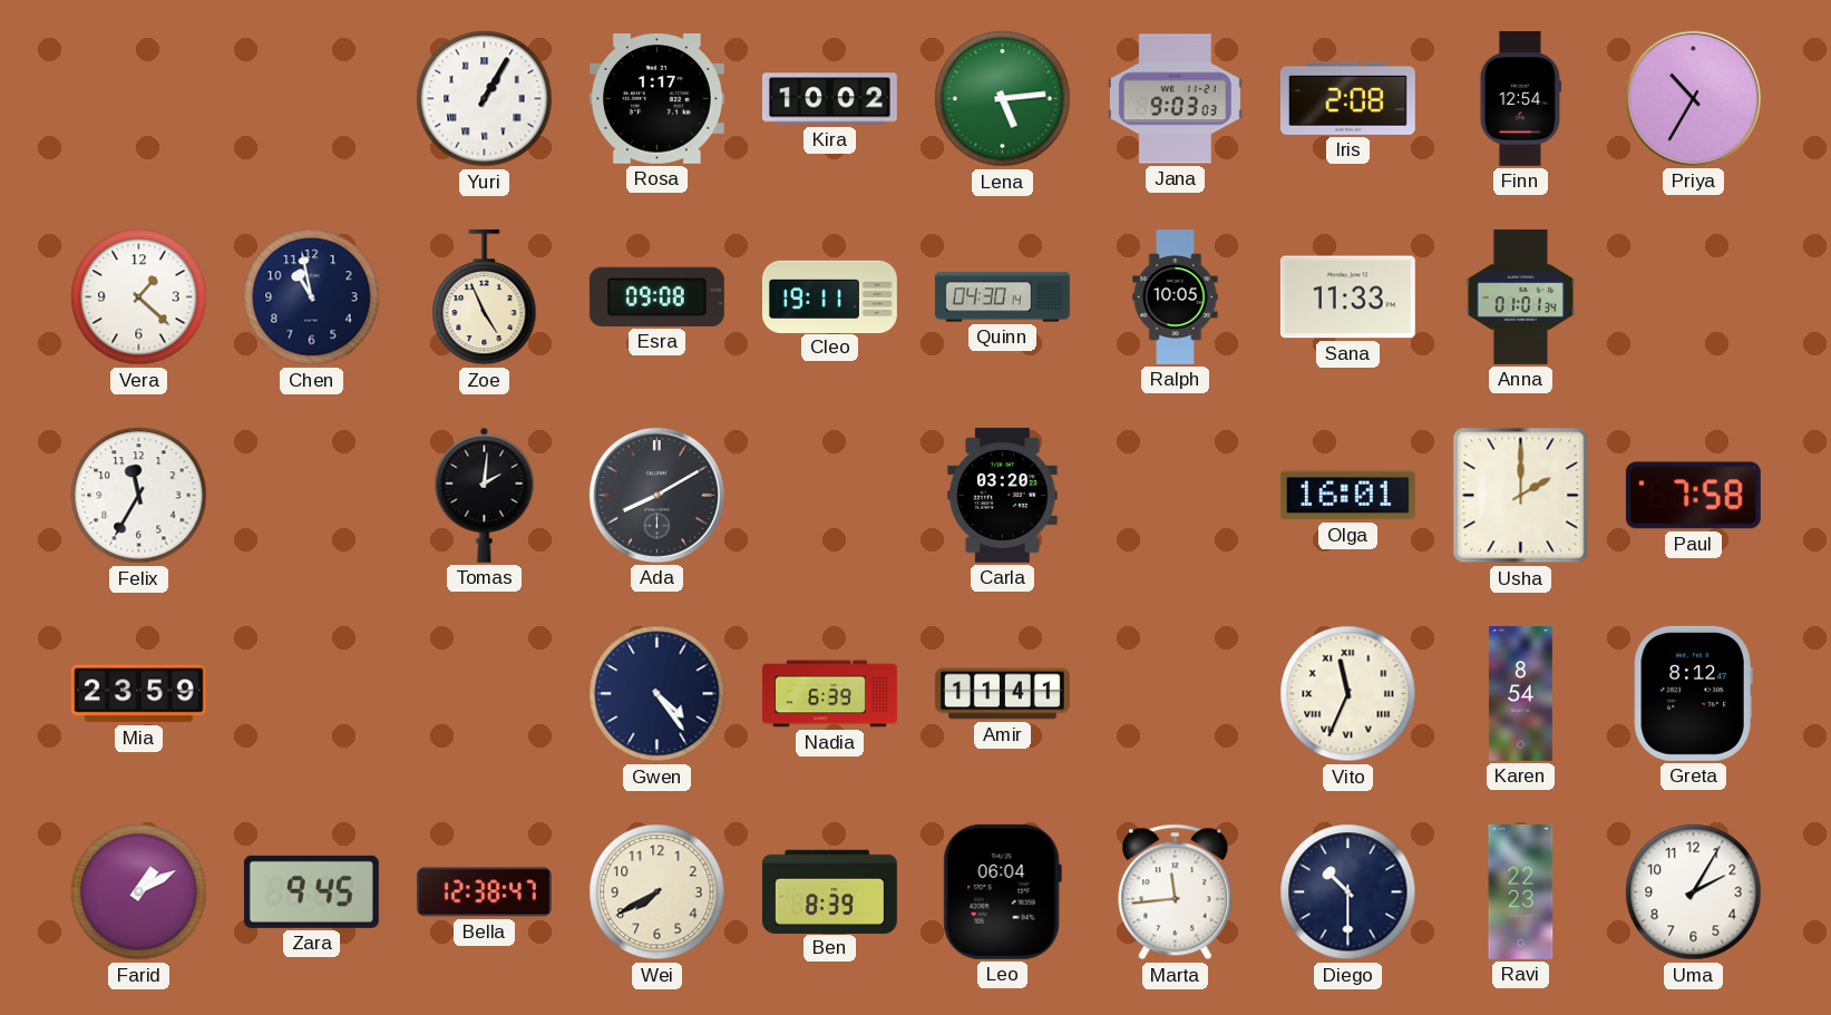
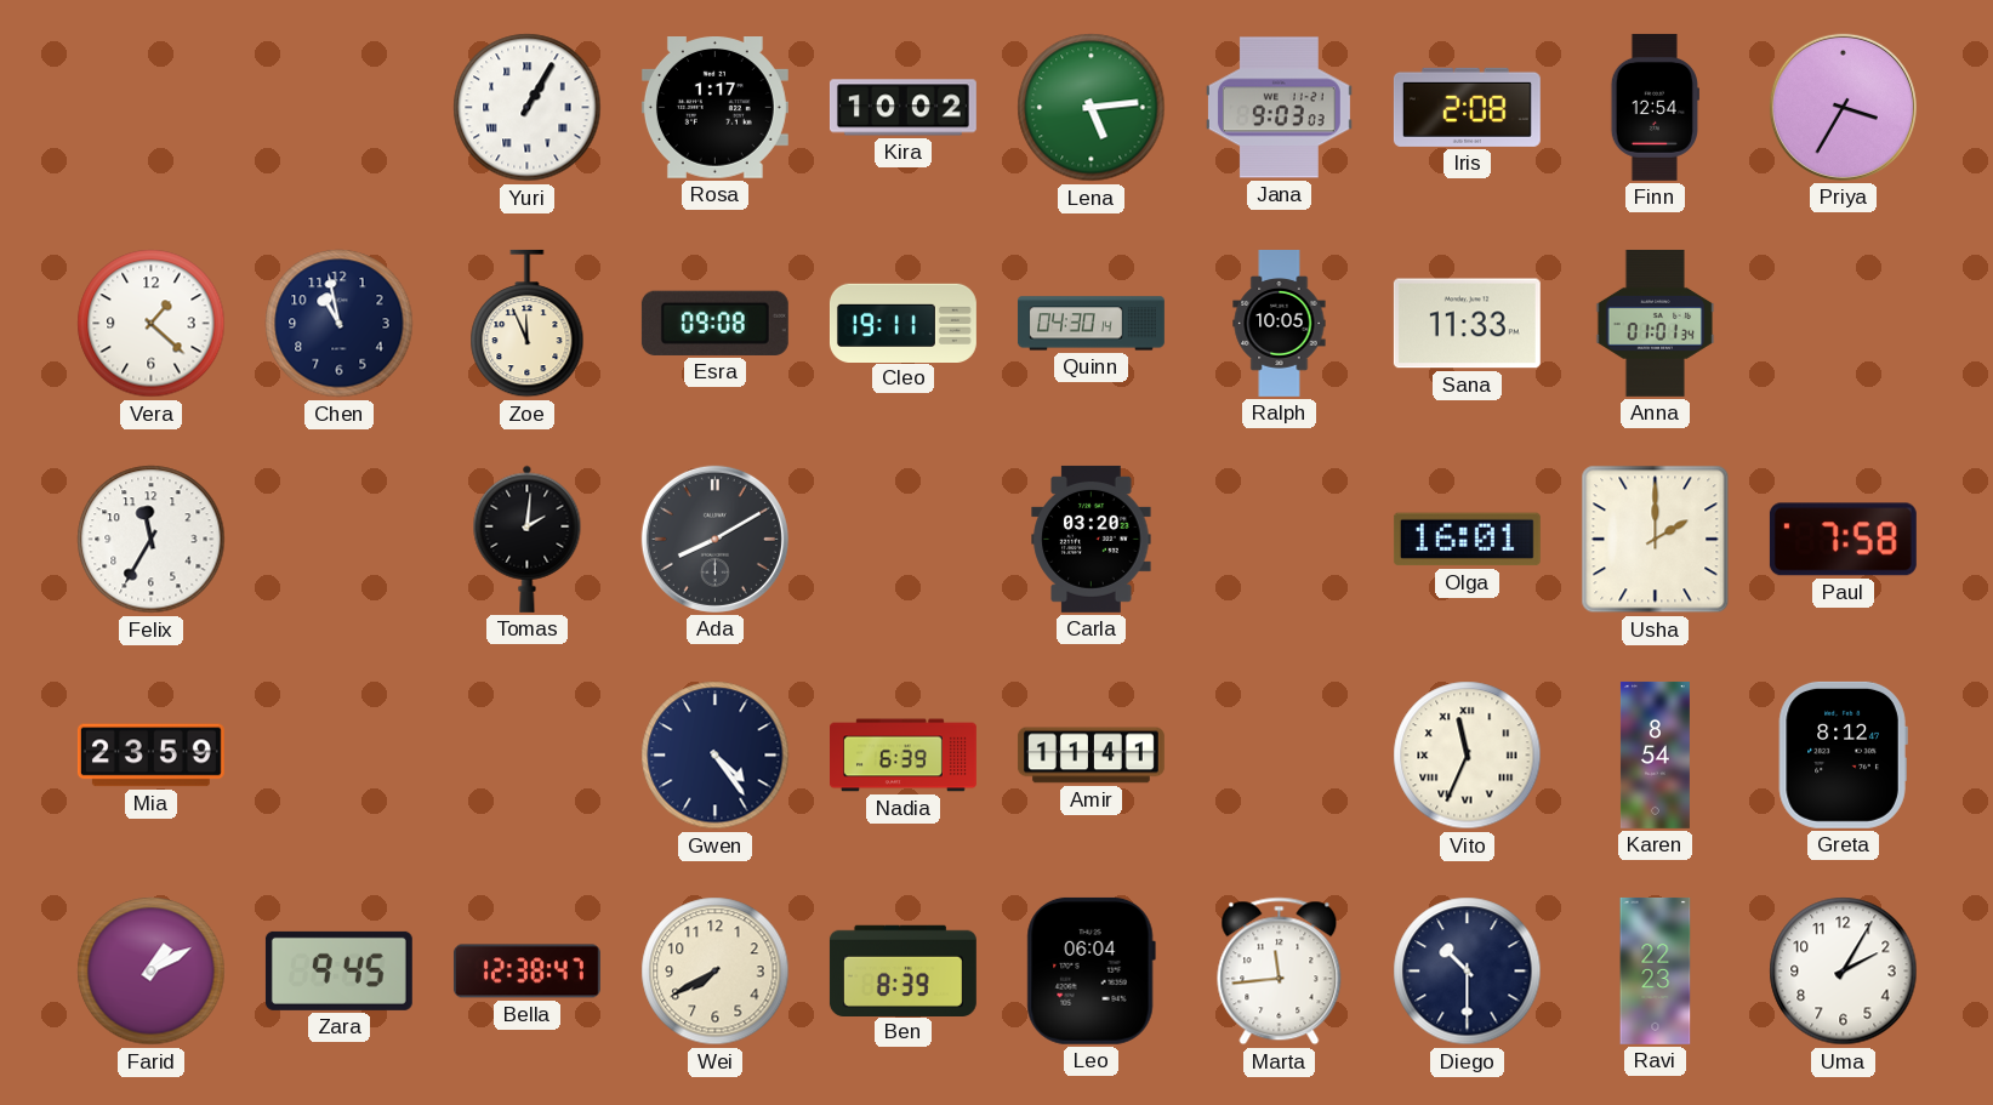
Priya: 10:35 -> 3:35 (1843, 107)
Zoe: 4:56 -> 11:56 (528, 324)
